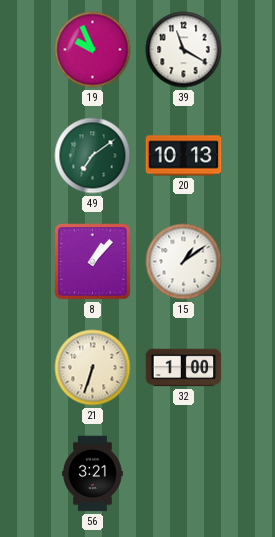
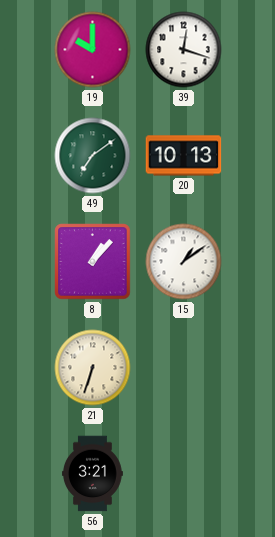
19: 9:56 -> 10:00 (93, 50)
39: 11:20 -> 12:18 (184, 50)
32: 1:00 -> none (184, 368)
